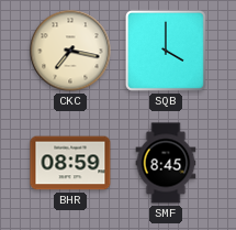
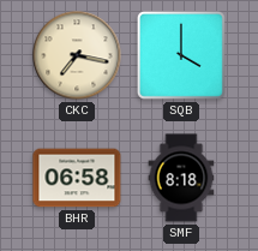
BHR: 08:59 -> 06:58 (77, 178)
SMF: 8:45 -> 8:18 (181, 178)
